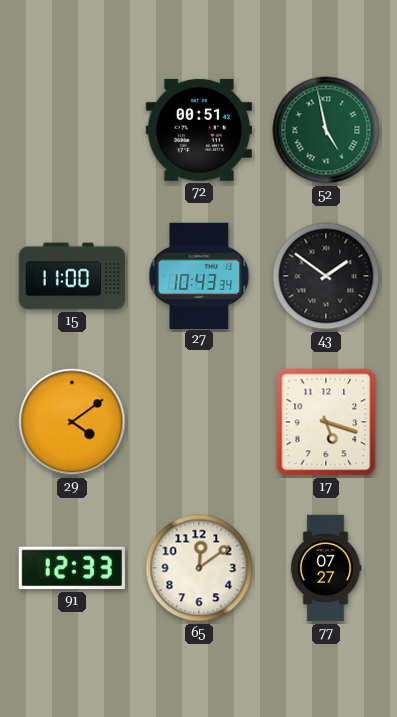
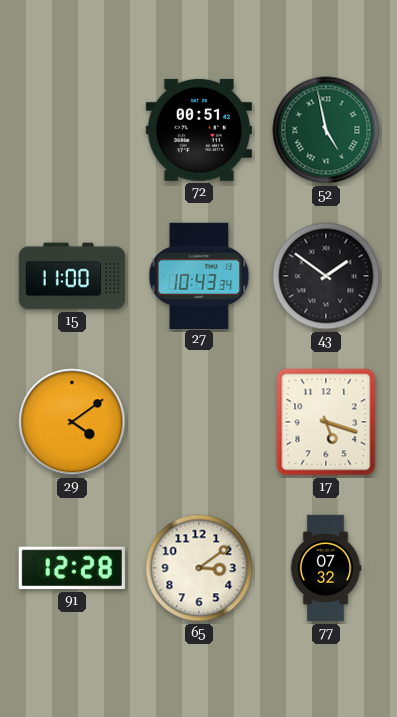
91: 12:33 -> 12:28 (72, 568)
65: 12:09 -> 3:09 (199, 568)
77: 07:27 -> 07:32 (326, 568)
